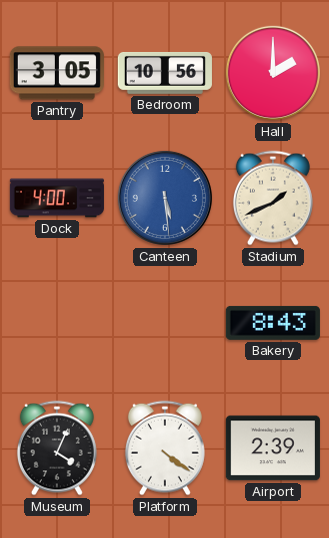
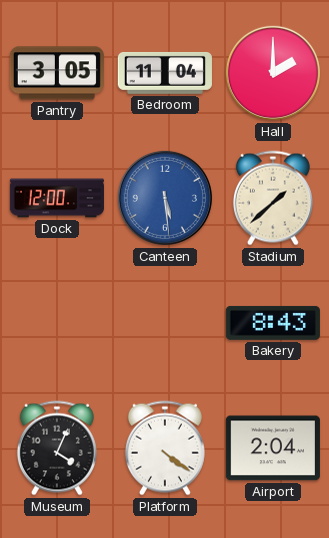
Bedroom: 10:56 -> 11:04 (165, 73)
Dock: 4:00 -> 12:00 (57, 198)
Stadium: 1:41 -> 1:38 (273, 198)
Airport: 2:39 -> 2:04 (273, 448)
